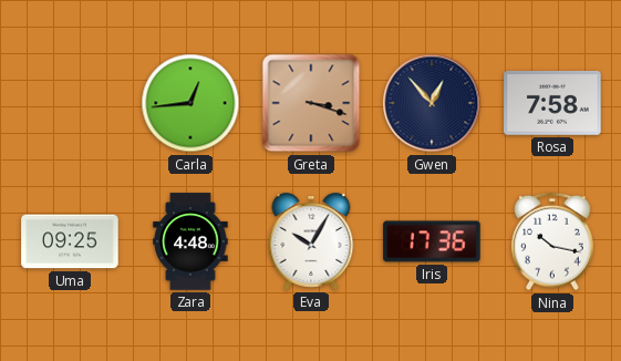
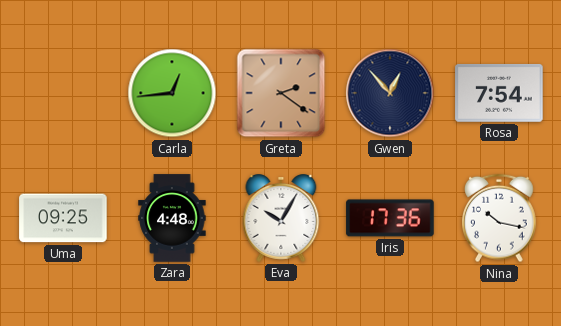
Greta: 3:18 -> 2:21 (281, 93)
Rosa: 7:58 -> 7:54 (499, 93)
